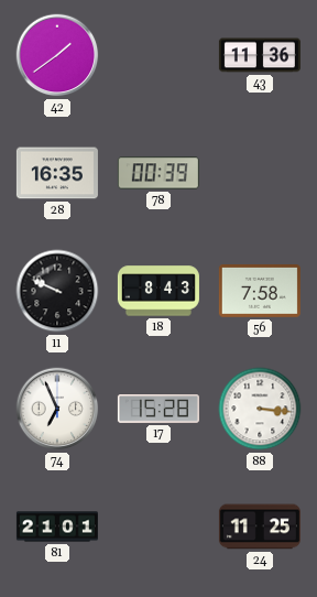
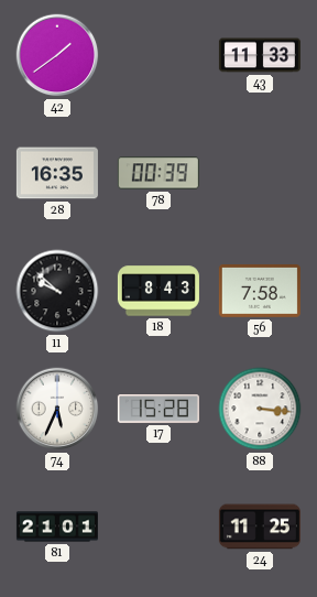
43: 11:36 -> 11:33 (260, 55)
11: 9:49 -> 9:52 (57, 291)
74: 6:56 -> 5:34 (57, 409)
